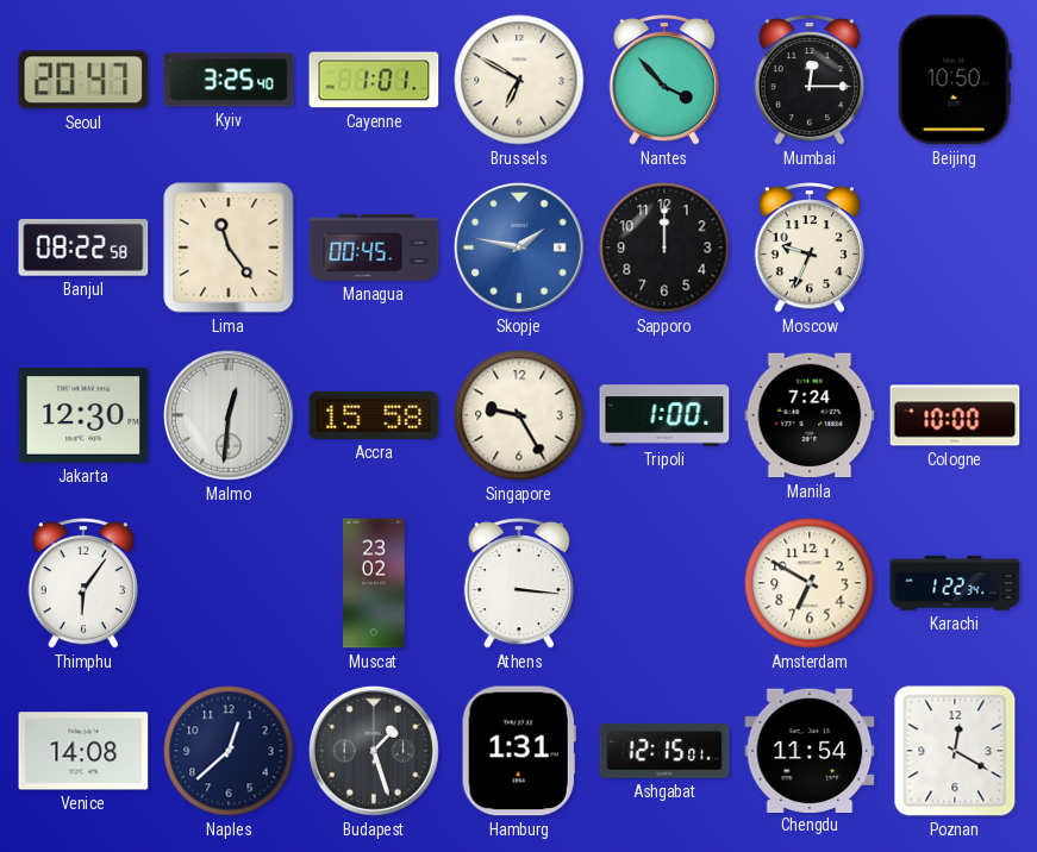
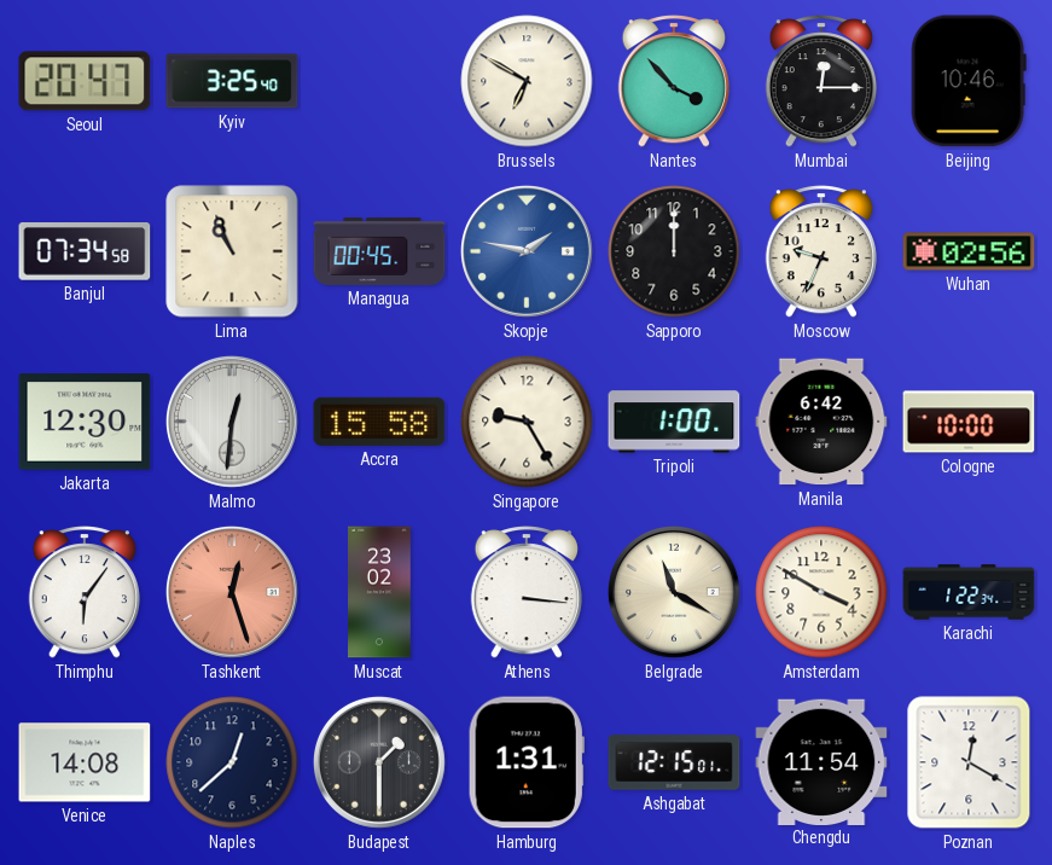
Cayenne: 1:01 -> none (374, 80)
Beijing: 10:50 -> 10:46 (969, 81)
Banjul: 08:22 -> 07:34 (85, 252)
Lima: 11:24 -> 10:56 (232, 251)
Wuhan: none -> 02:56 (969, 251)
Manila: 7:24 -> 6:42 (821, 422)
Tashkent: none -> 12:27 (232, 592)
Belgrade: none -> 11:20 (674, 592)
Amsterdam: 6:50 -> 3:50 (821, 592)
Budapest: 1:27 -> 1:30 (379, 762)
